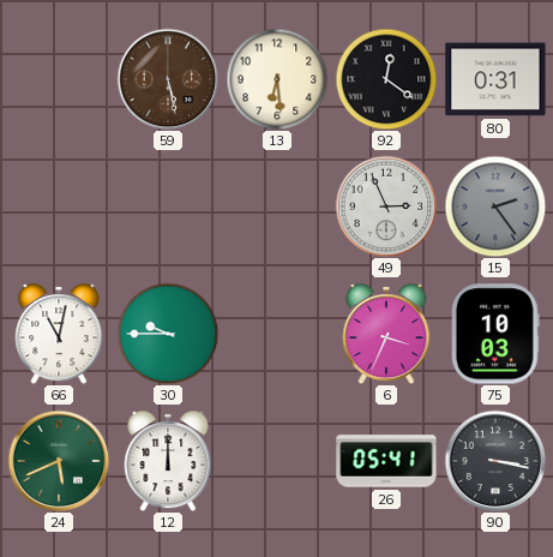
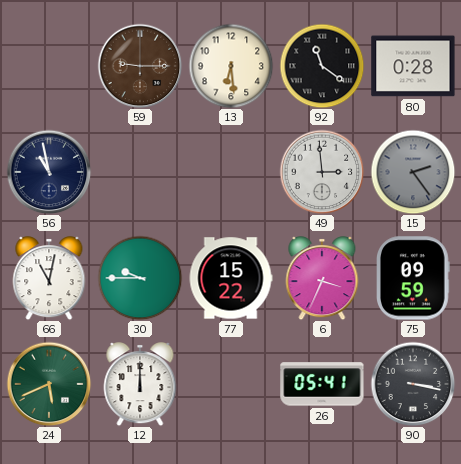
59: 5:28 -> 9:15 (140, 66)
92: 12:21 -> 11:21 (322, 66)
80: 0:31 -> 0:28 (413, 66)
56: none -> 10:58 (49, 172)
49: 2:56 -> 2:59 (322, 172)
77: none -> 15:22 (231, 278)
75: 10:03 -> 09:59 (414, 278)
